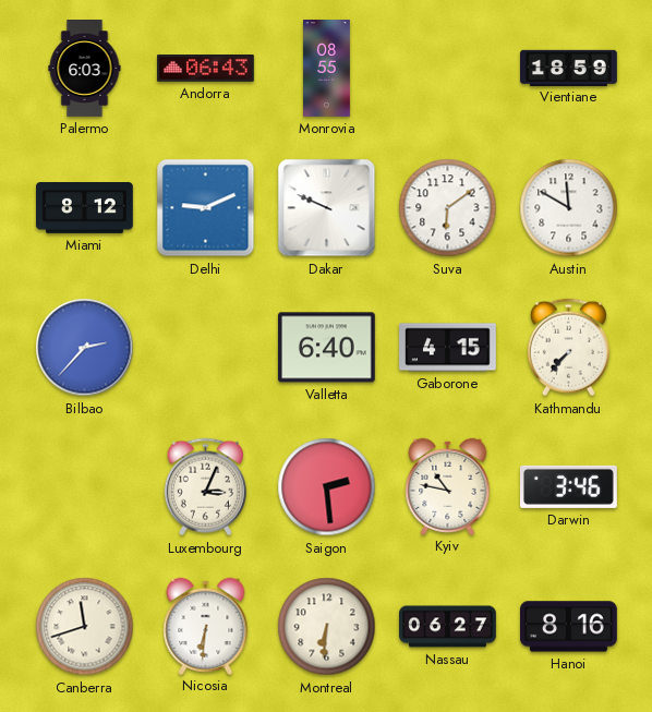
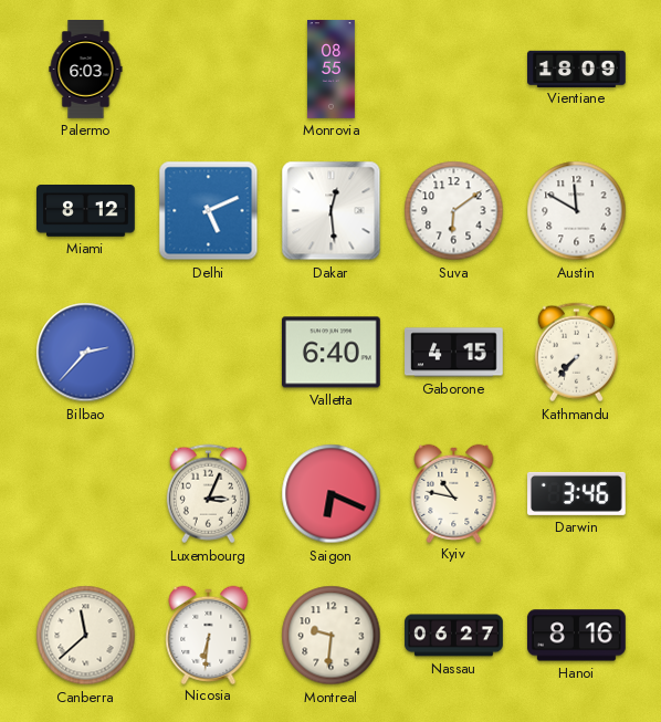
Andorra: 06:43 -> none (206, 69)
Vientiane: 18:59 -> 18:09 (577, 69)
Delhi: 9:11 -> 5:11 (209, 211)
Dakar: 9:49 -> 12:29 (332, 211)
Saigon: 2:29 -> 6:19 (332, 494)
Canberra: 11:42 -> 11:38 (86, 636)
Montreal: 6:31 -> 9:31 (332, 636)
